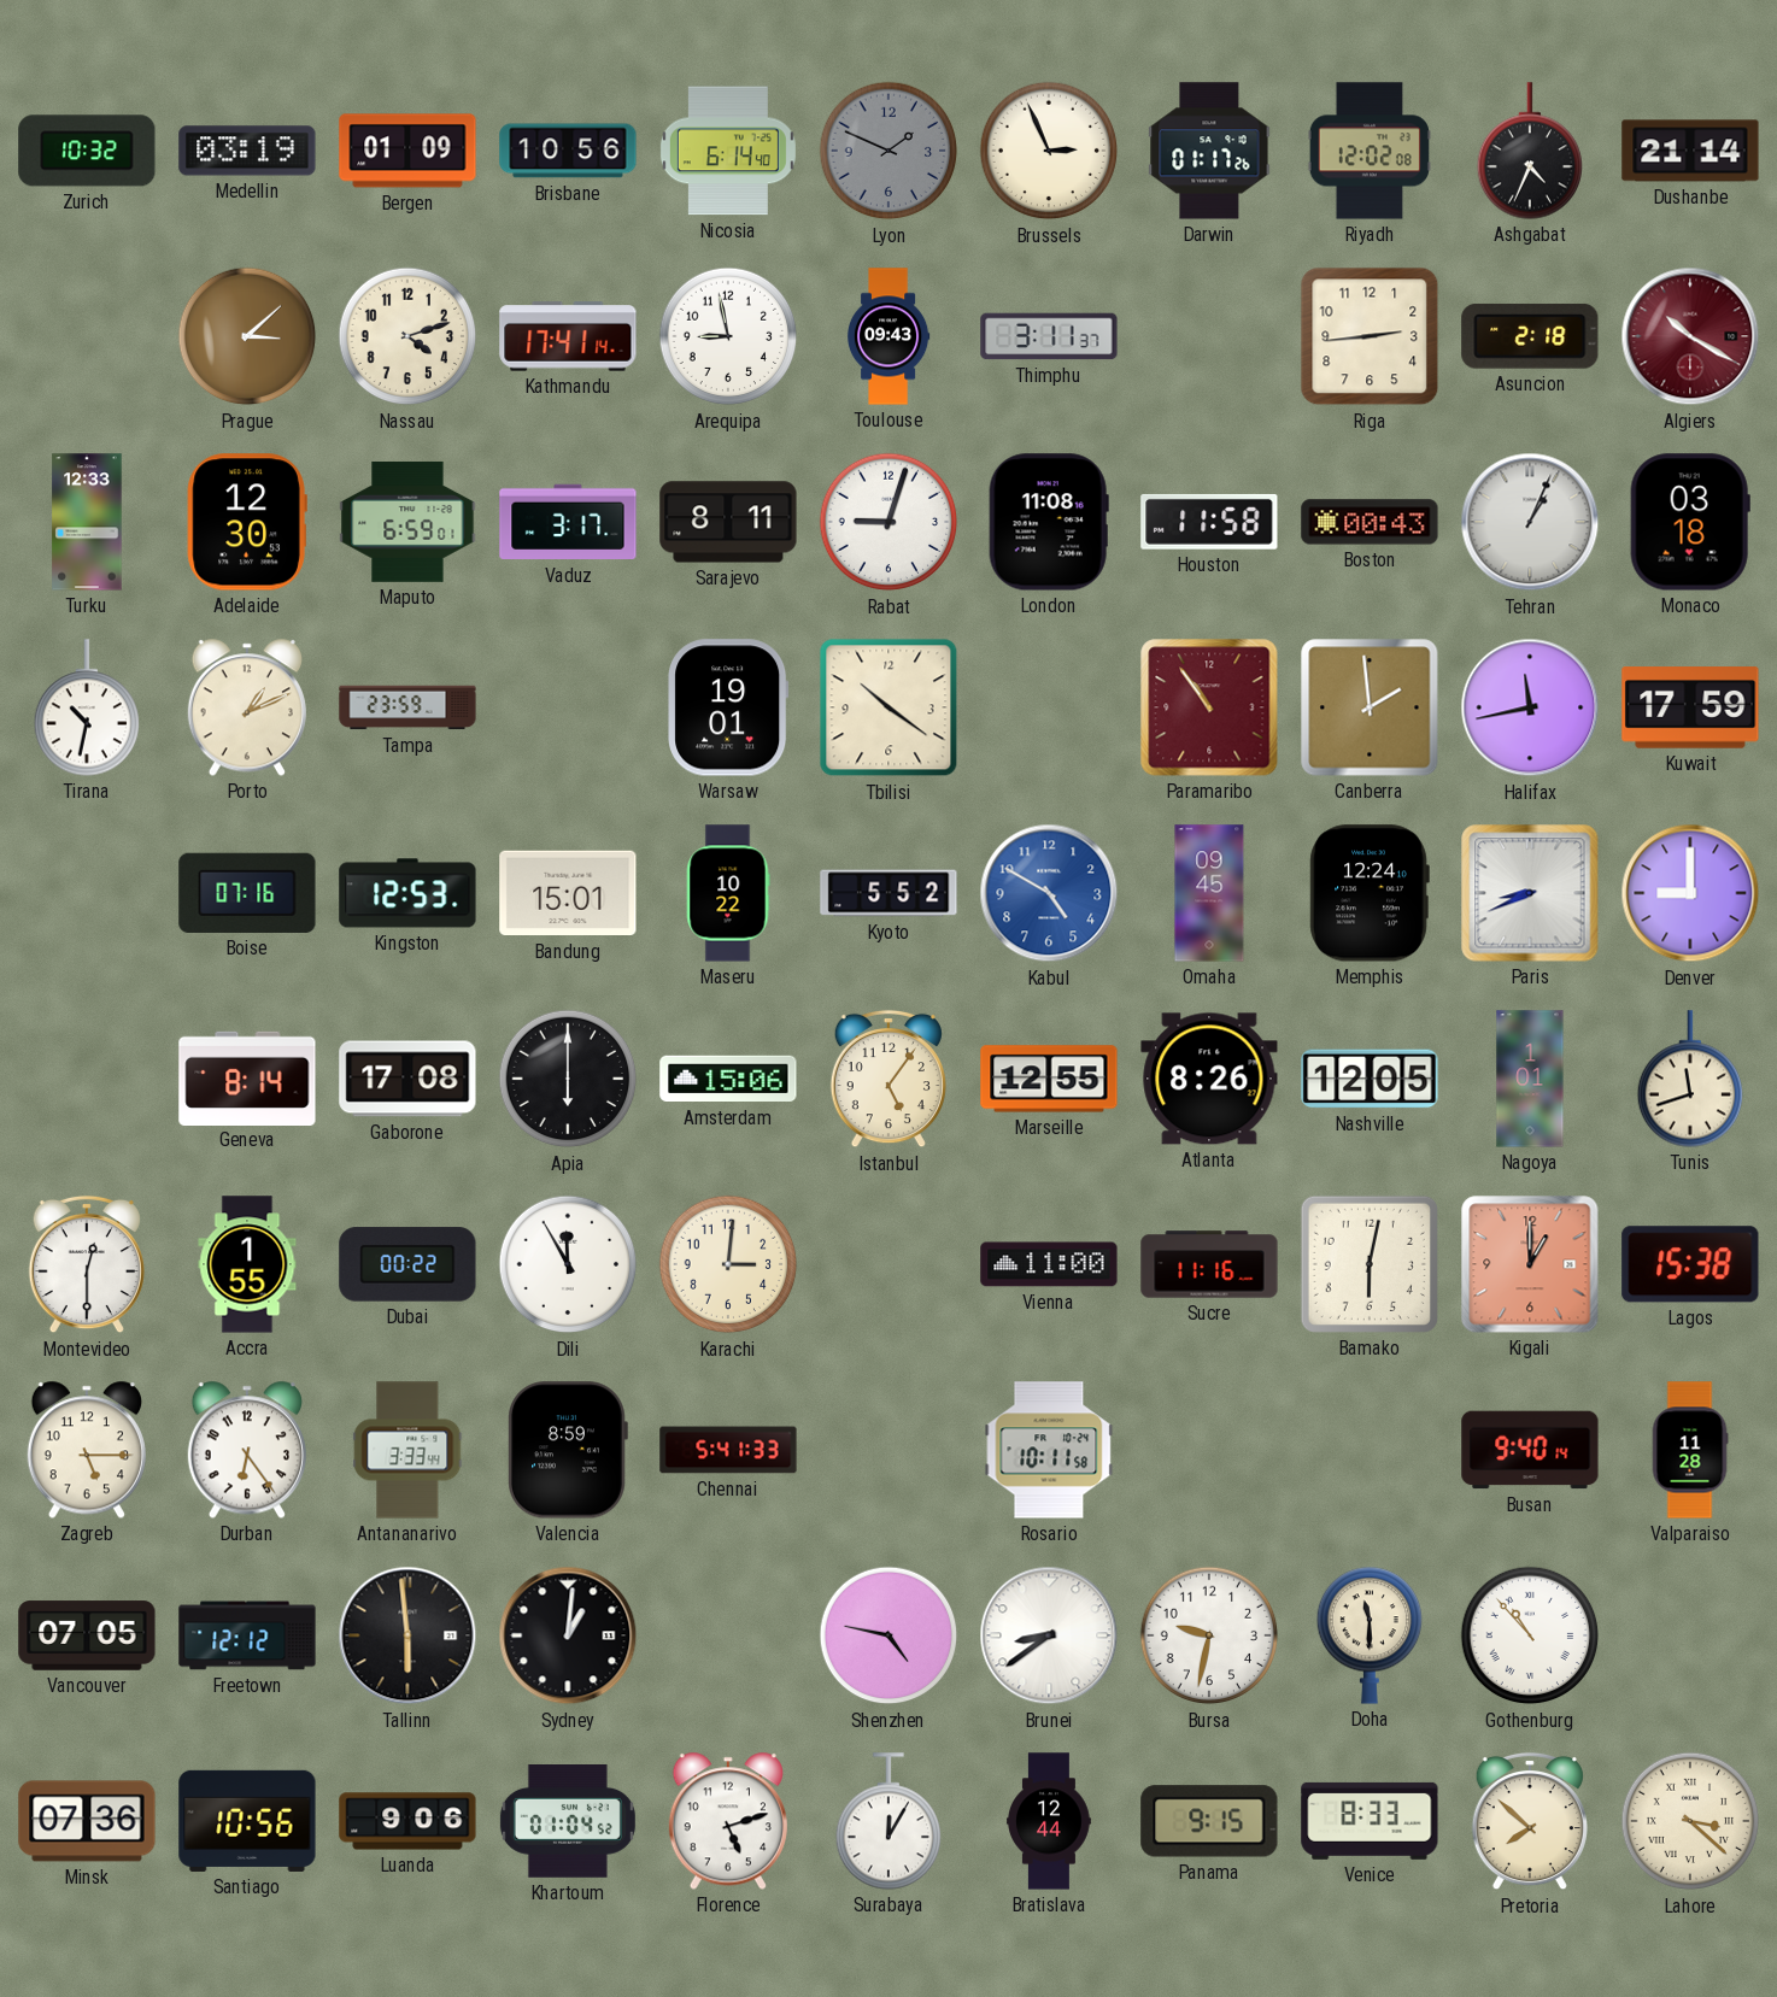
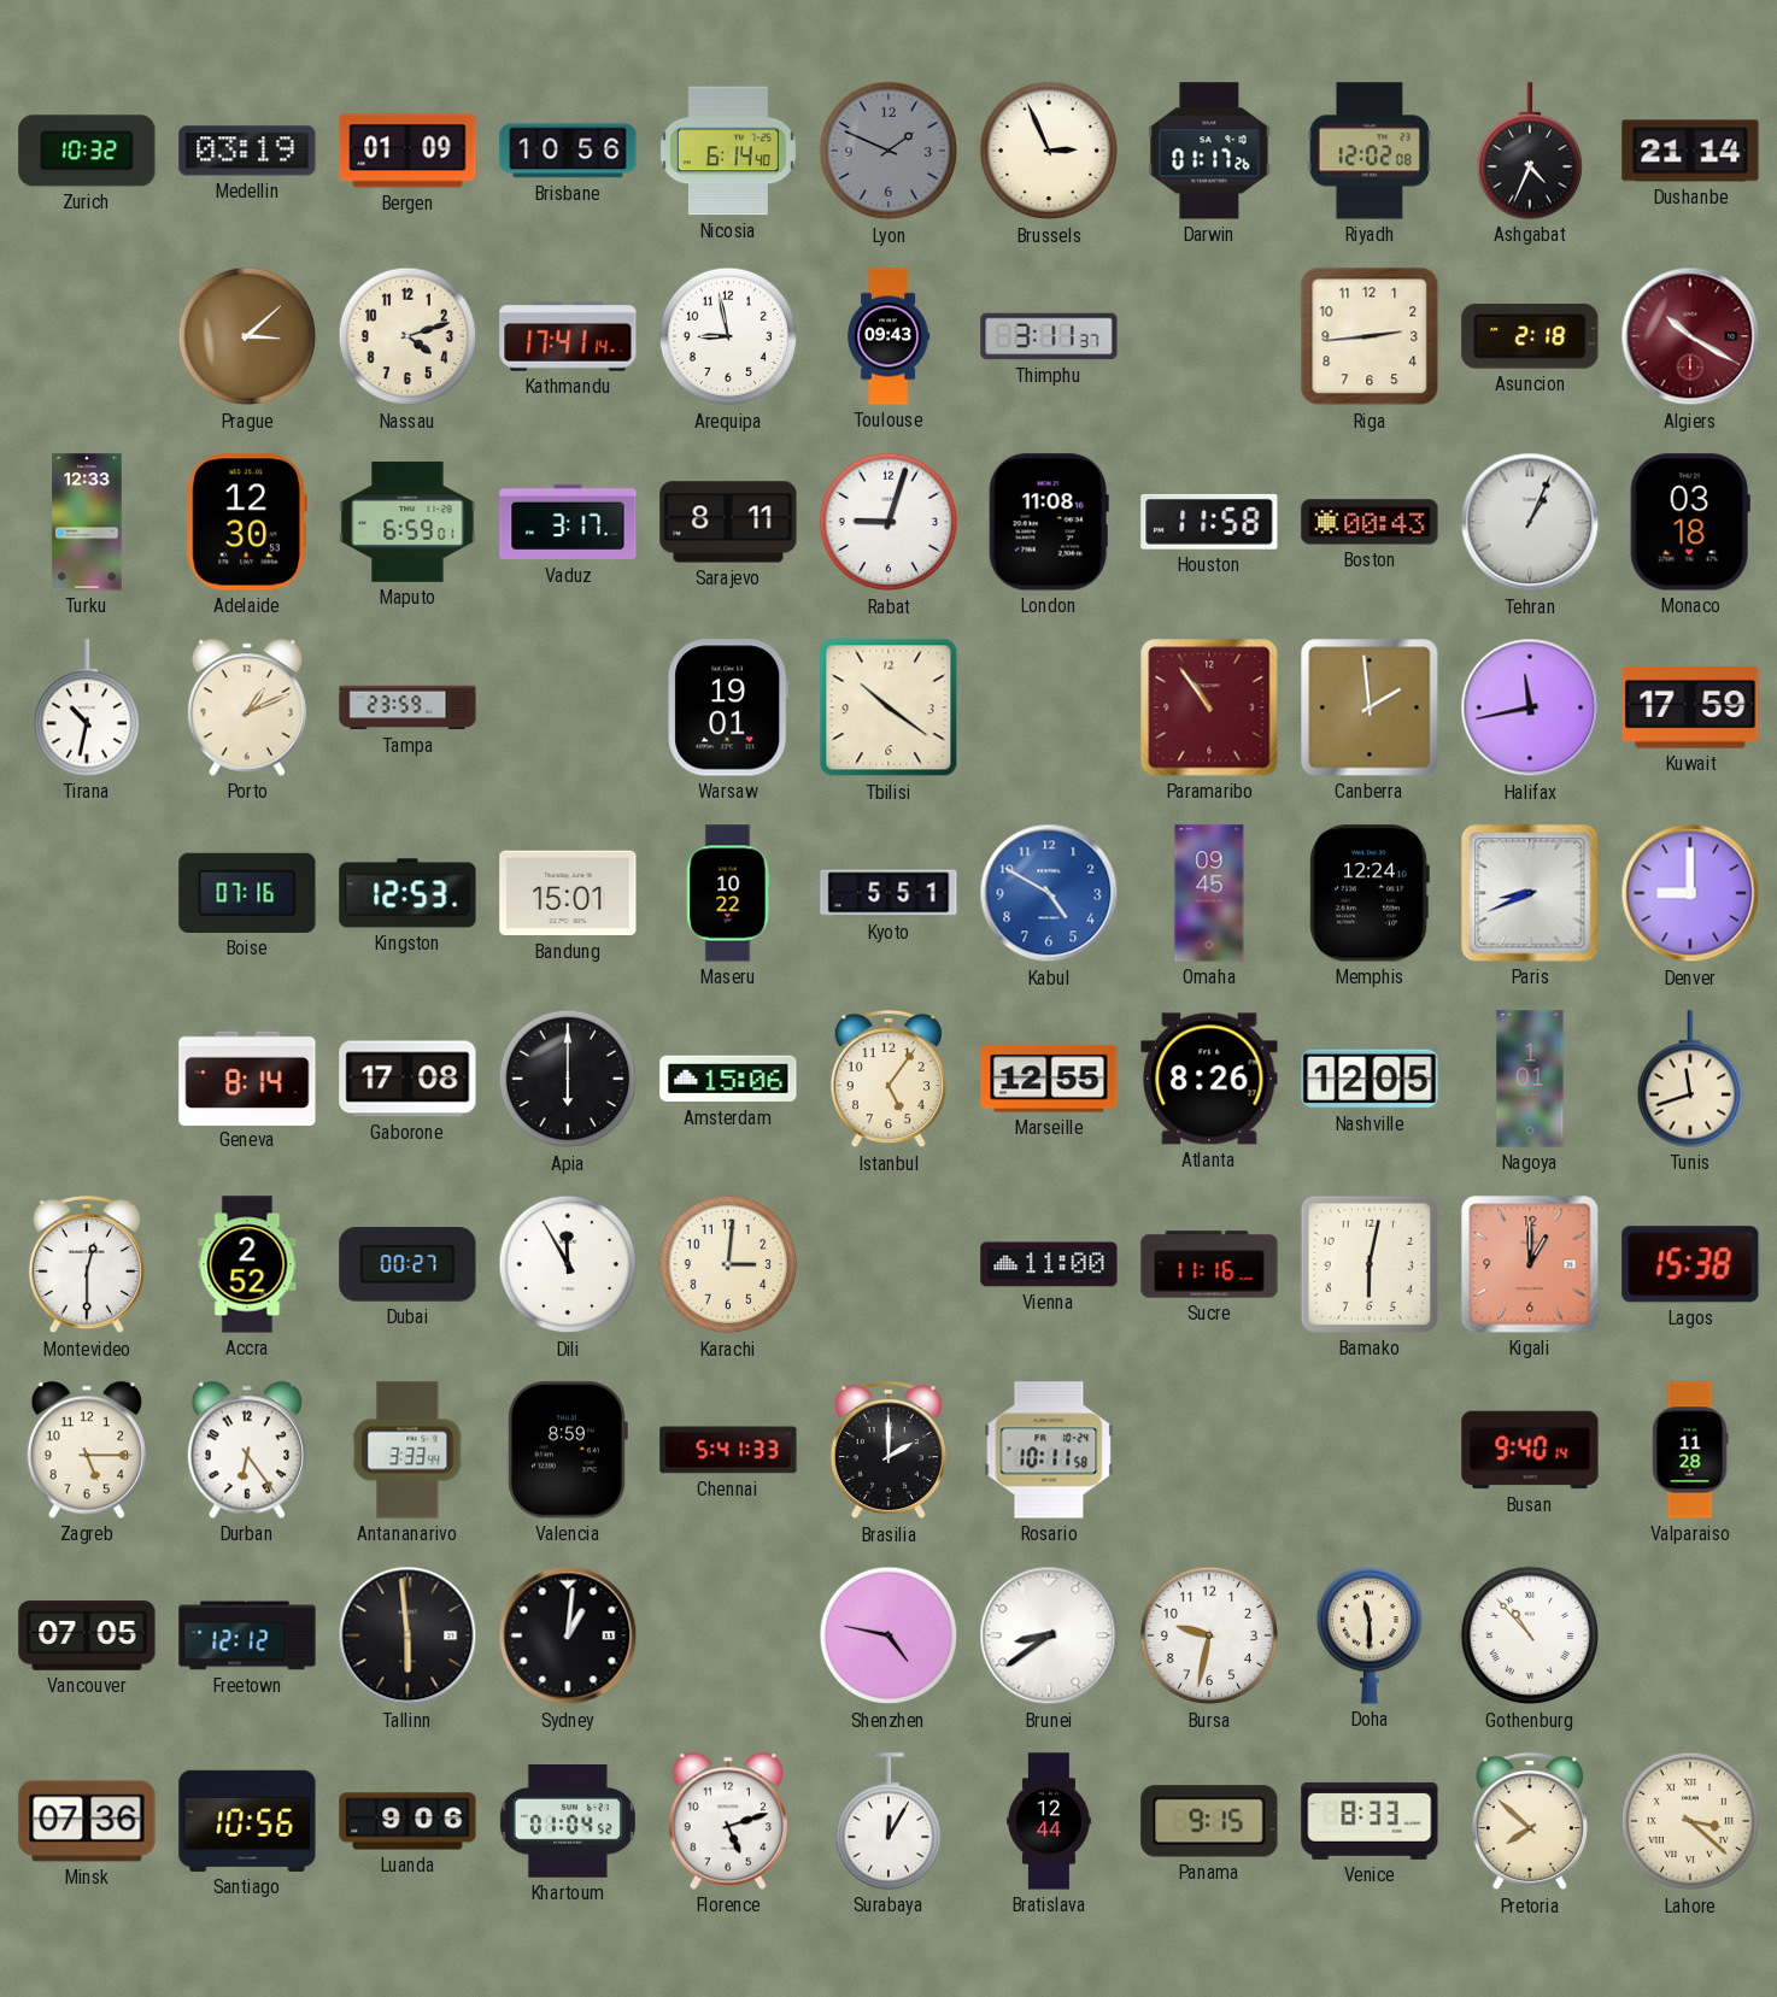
Kyoto: 5:52 -> 5:51 (888, 893)
Accra: 1:55 -> 2:52 (247, 1264)
Dubai: 00:22 -> 00:27 (407, 1264)
Brasilia: none -> 2:00 (888, 1450)
